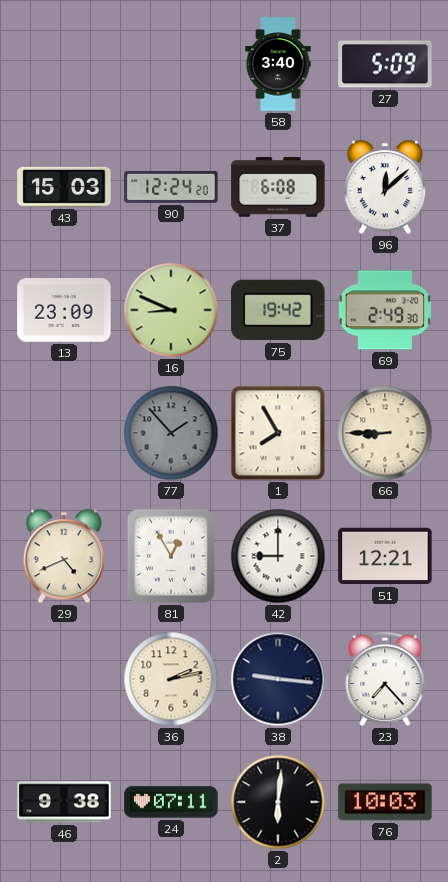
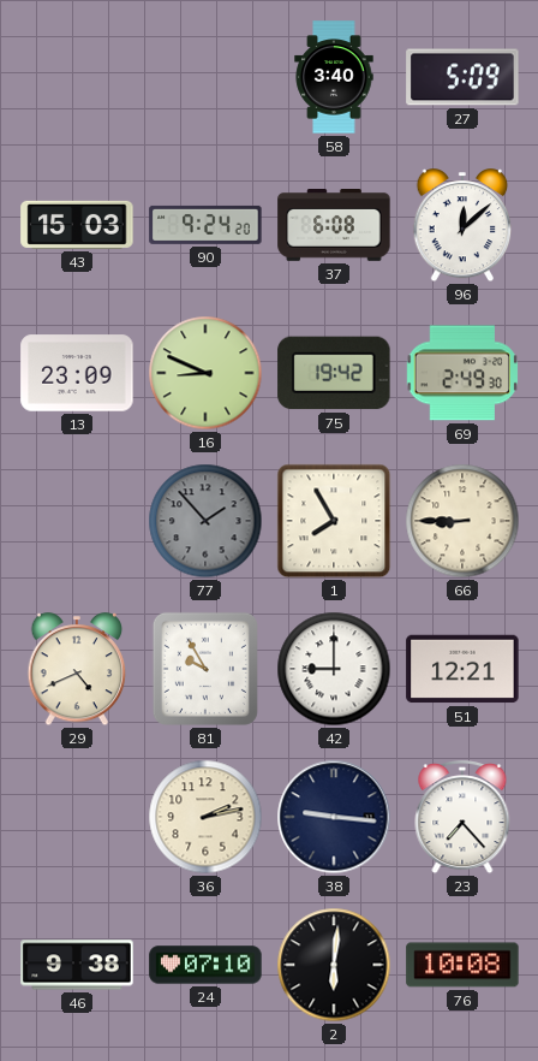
90: 12:24 -> 9:24 (205, 225)
81: 12:55 -> 9:55 (205, 669)
24: 07:11 -> 07:10 (205, 965)
76: 10:03 -> 10:08 (462, 965)
